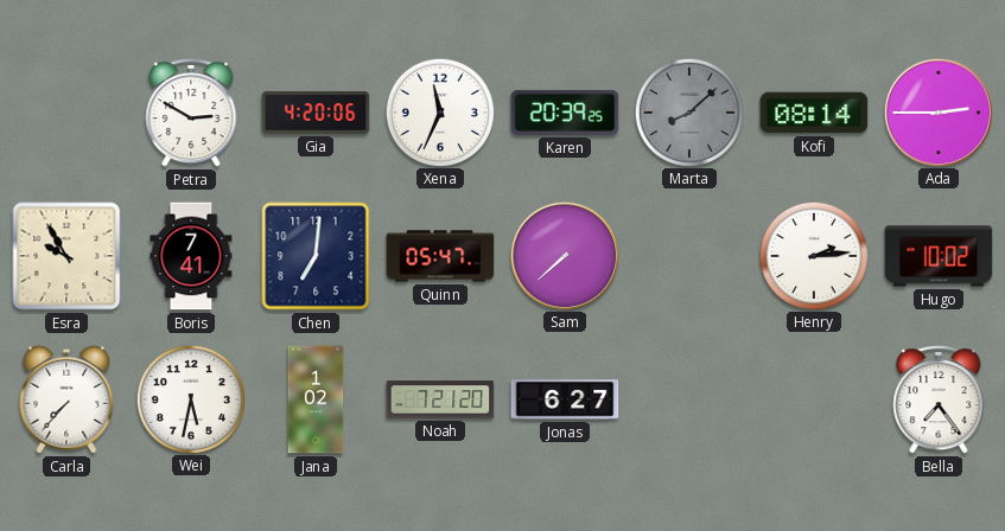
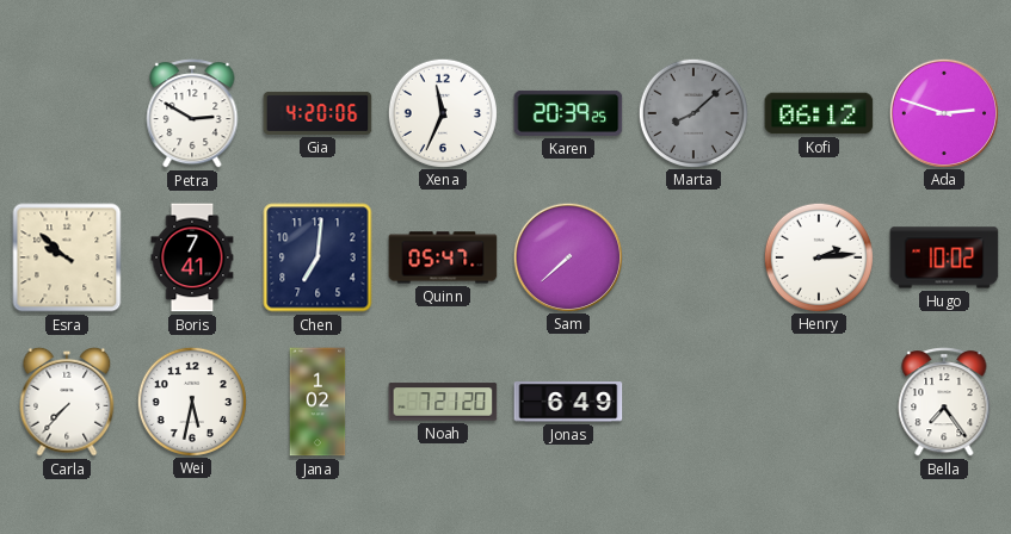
Kofi: 08:14 -> 06:12 (819, 113)
Ada: 2:45 -> 2:48 (943, 112)
Esra: 9:55 -> 9:52 (67, 257)
Jonas: 6:27 -> 6:49 (568, 402)
